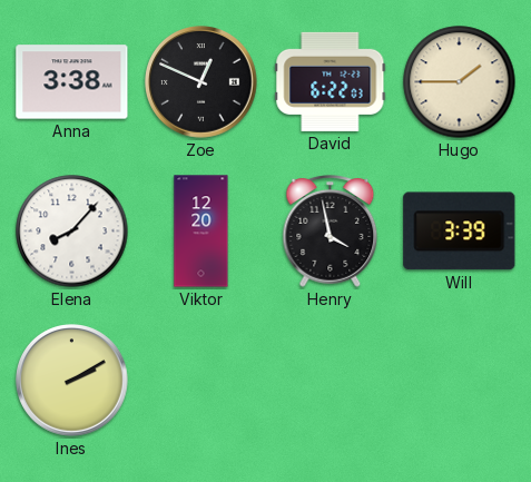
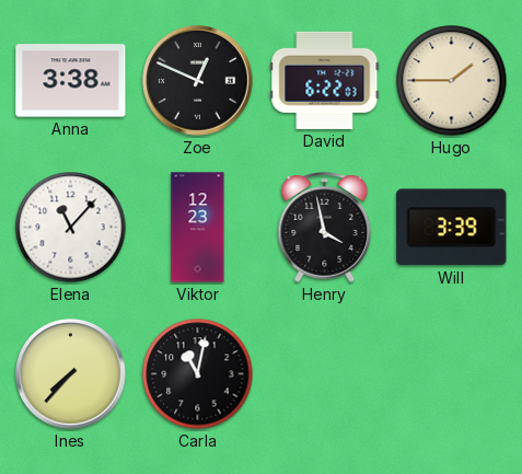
Elena: 8:07 -> 11:07 (71, 228)
Viktor: 12:20 -> 12:23 (198, 228)
Ines: 2:10 -> 7:37 (71, 374)
Carla: none -> 11:02 (198, 374)
